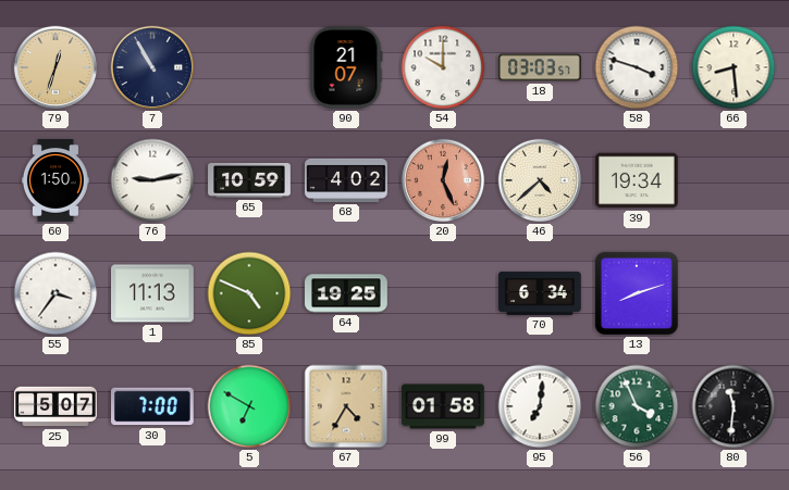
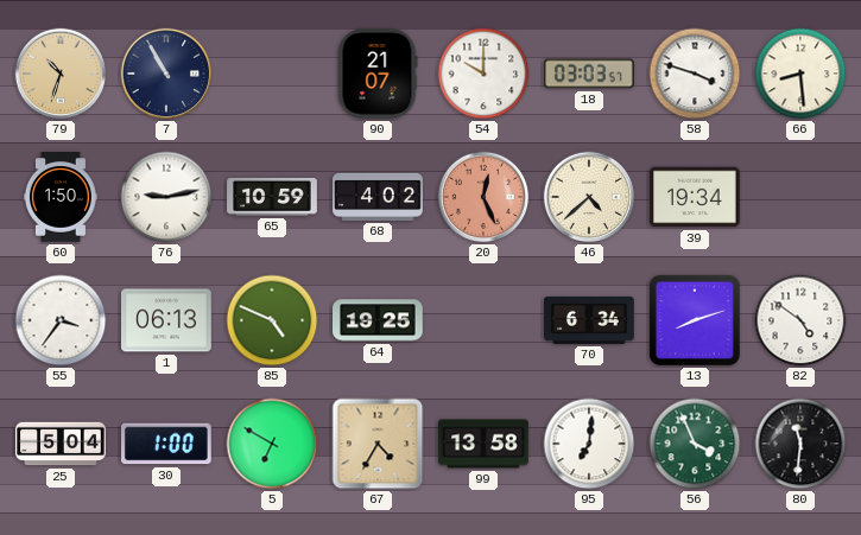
79: 12:33 -> 10:33 (61, 74)
1: 11:13 -> 06:13 (167, 320)
82: none -> 4:51 (800, 320)
25: 5:07 -> 5:04 (61, 444)
30: 7:00 -> 1:00 (167, 444)
99: 01:58 -> 13:58 (483, 444)
